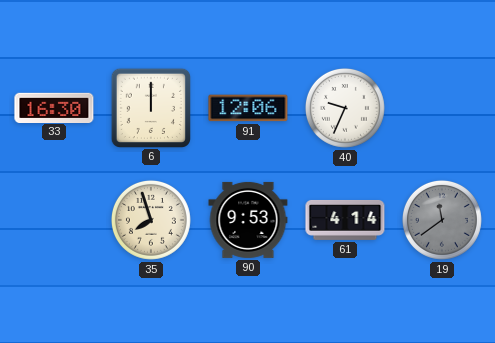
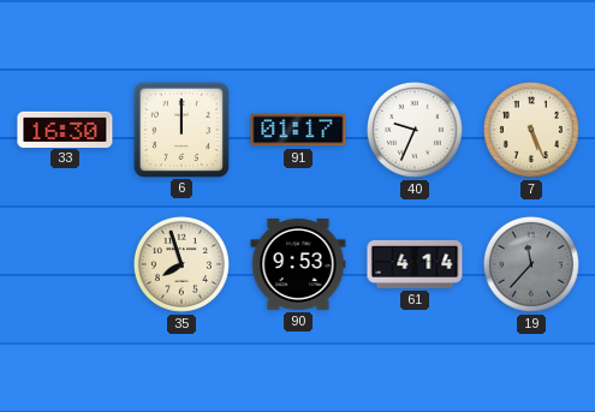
91: 12:06 -> 01:17 (298, 130)
7: none -> 5:26 (531, 130)
19: 11:39 -> 11:37 (531, 264)
